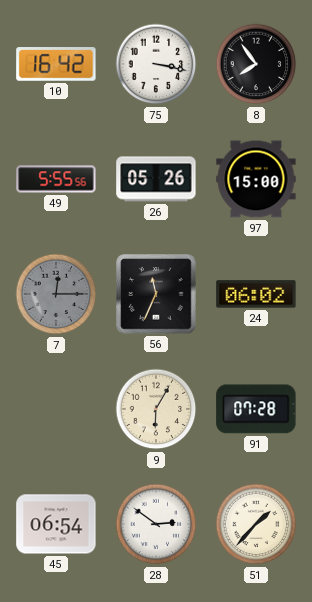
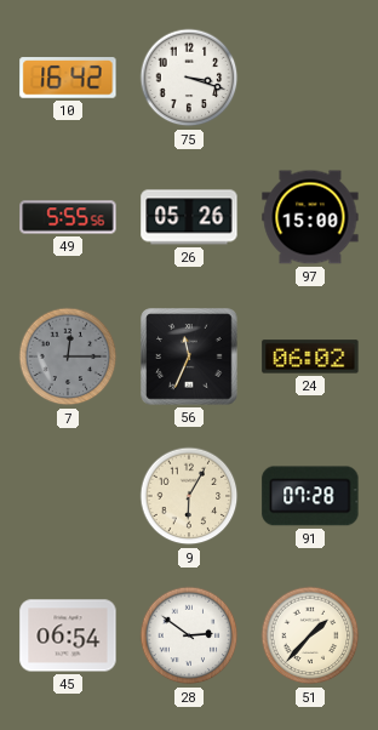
75: 3:17 -> 3:18 (189, 78)
8: 7:54 -> none (256, 64)
